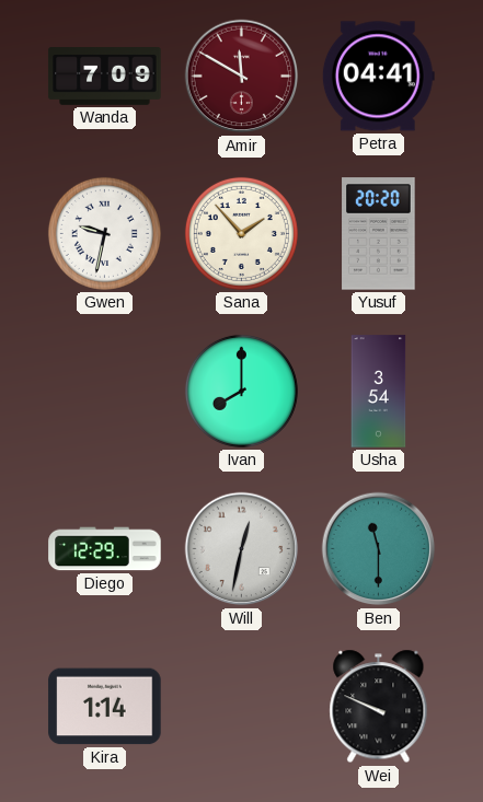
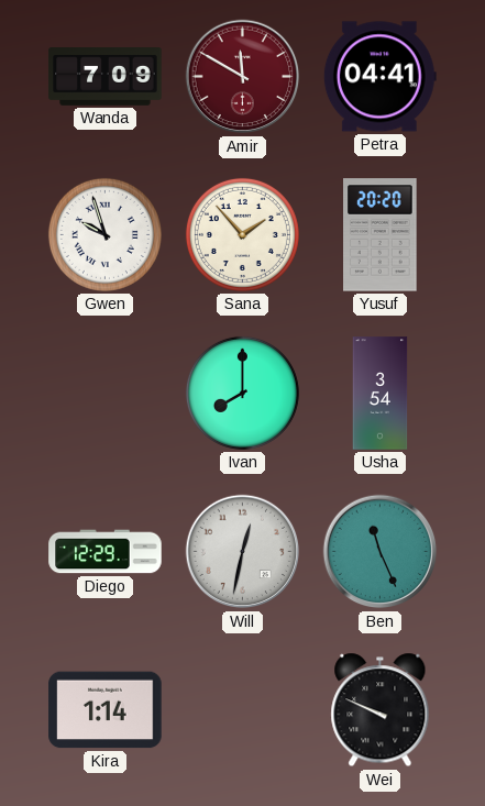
Gwen: 9:32 -> 9:57 (104, 234)
Ben: 11:30 -> 11:26 (381, 552)
